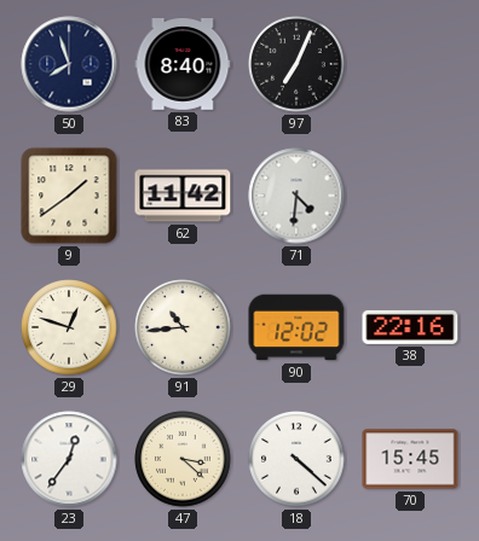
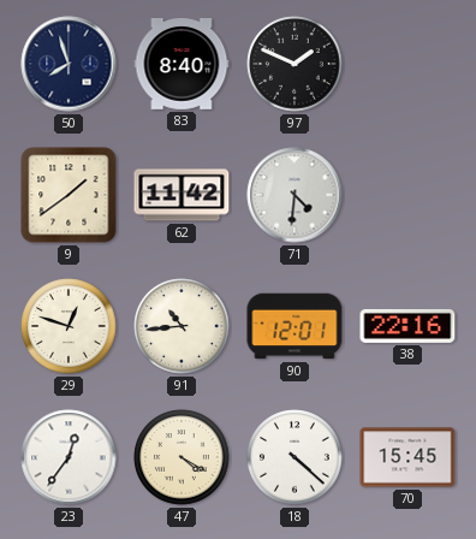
97: 7:04 -> 1:49 (294, 64)
90: 12:02 -> 12:01 (294, 326)
47: 3:22 -> 4:20 (182, 457)
